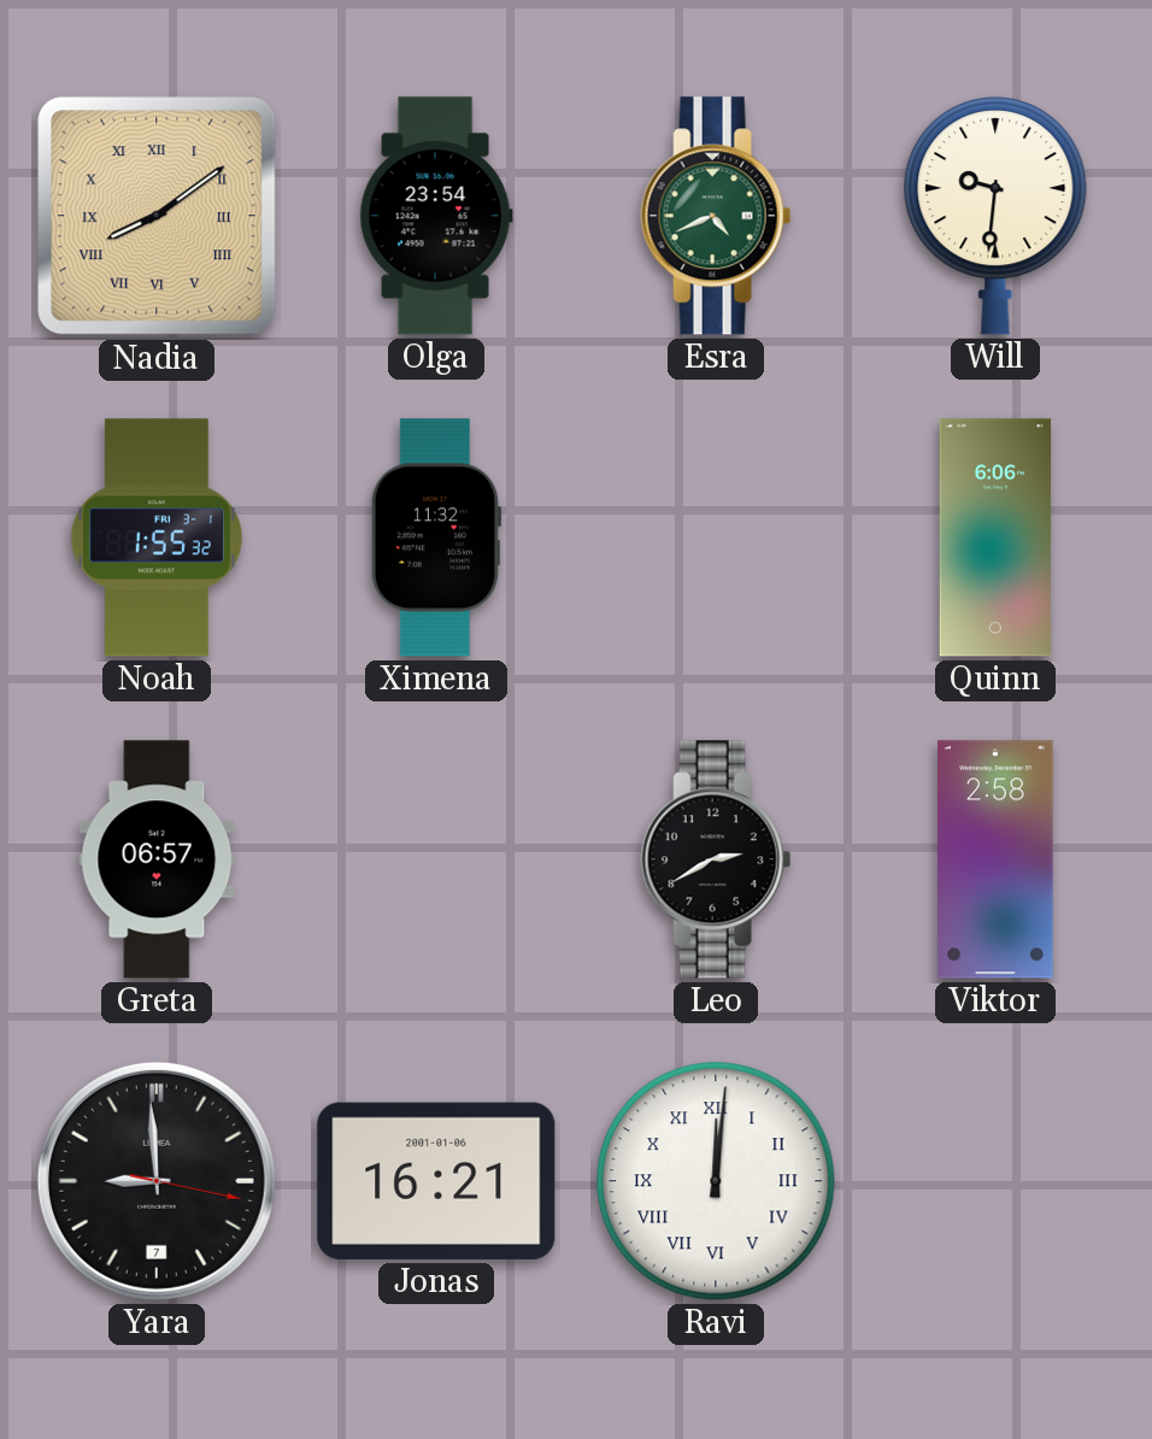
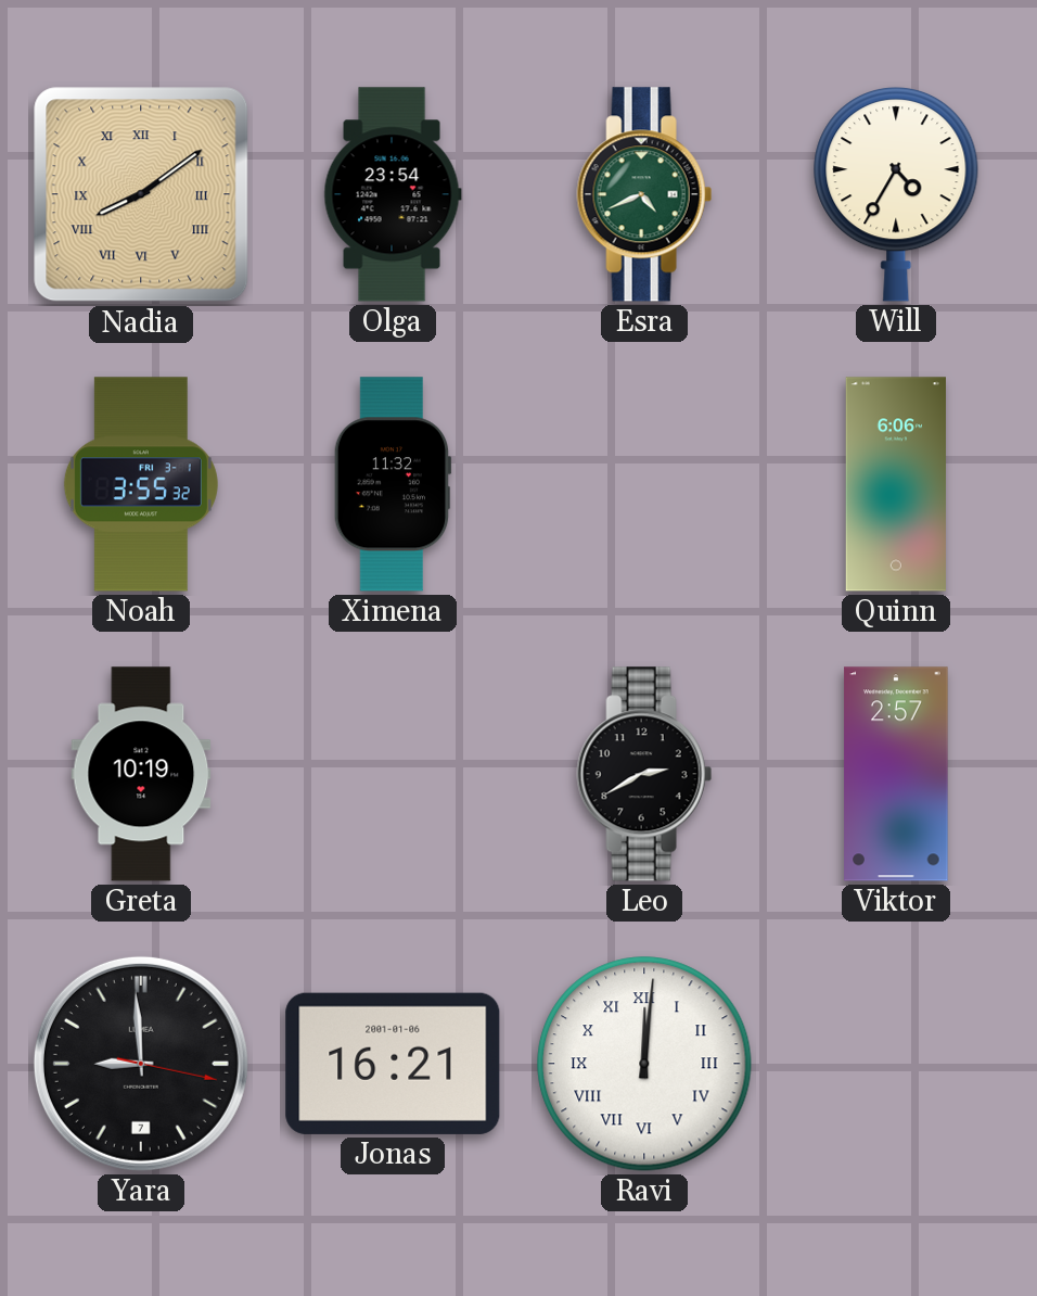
Will: 9:31 -> 4:35 (896, 194)
Noah: 1:55 -> 3:55 (141, 484)
Greta: 06:57 -> 10:19 (141, 774)
Viktor: 2:58 -> 2:57 (896, 774)
